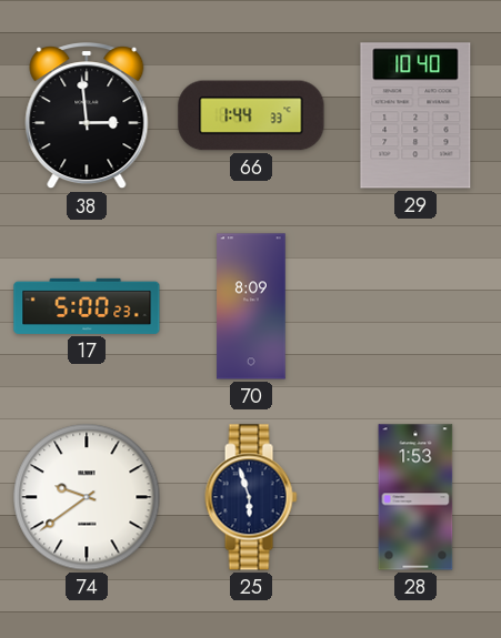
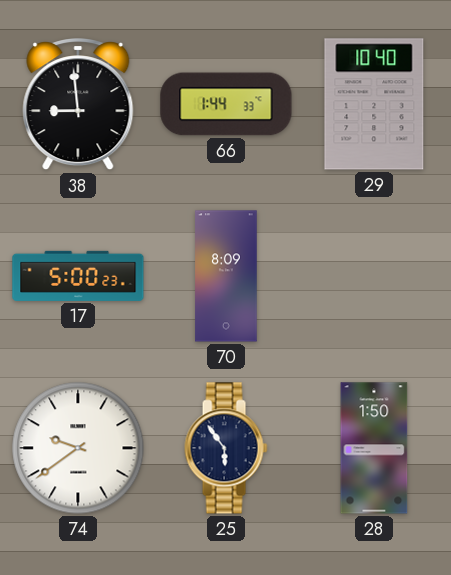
38: 2:59 -> 8:59 (78, 105)
25: 5:57 -> 5:54 (226, 448)
28: 1:53 -> 1:50 (374, 448)
